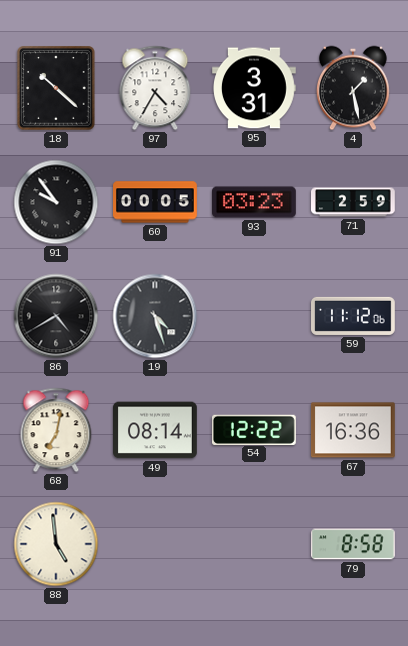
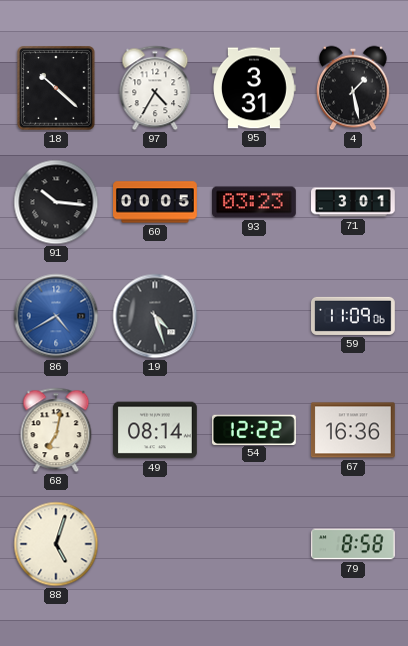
91: 9:54 -> 10:16 (56, 202)
71: 2:59 -> 3:01 (354, 202)
86 dial: black -> blue (56, 316)
59: 11:12 -> 11:09 (354, 316)
88: 4:59 -> 5:03 (56, 544)
